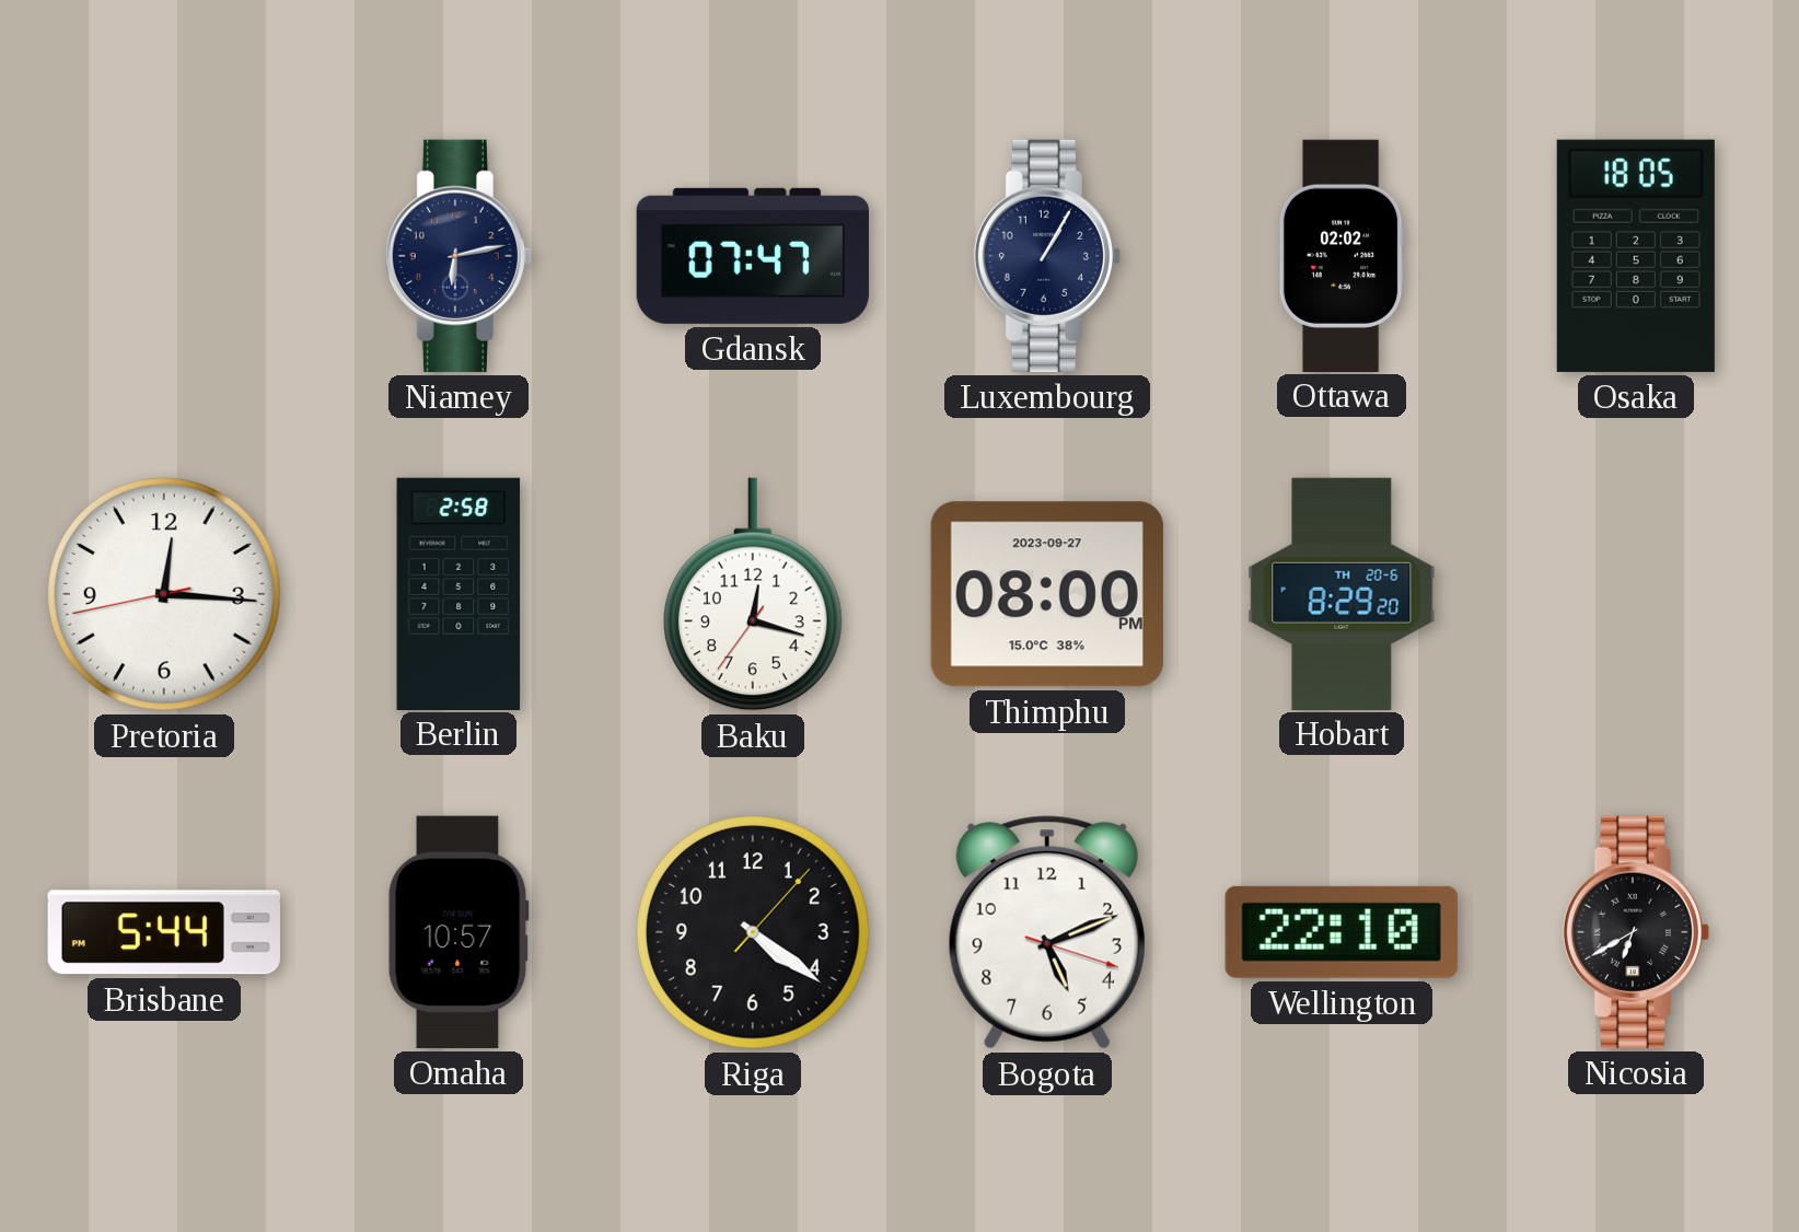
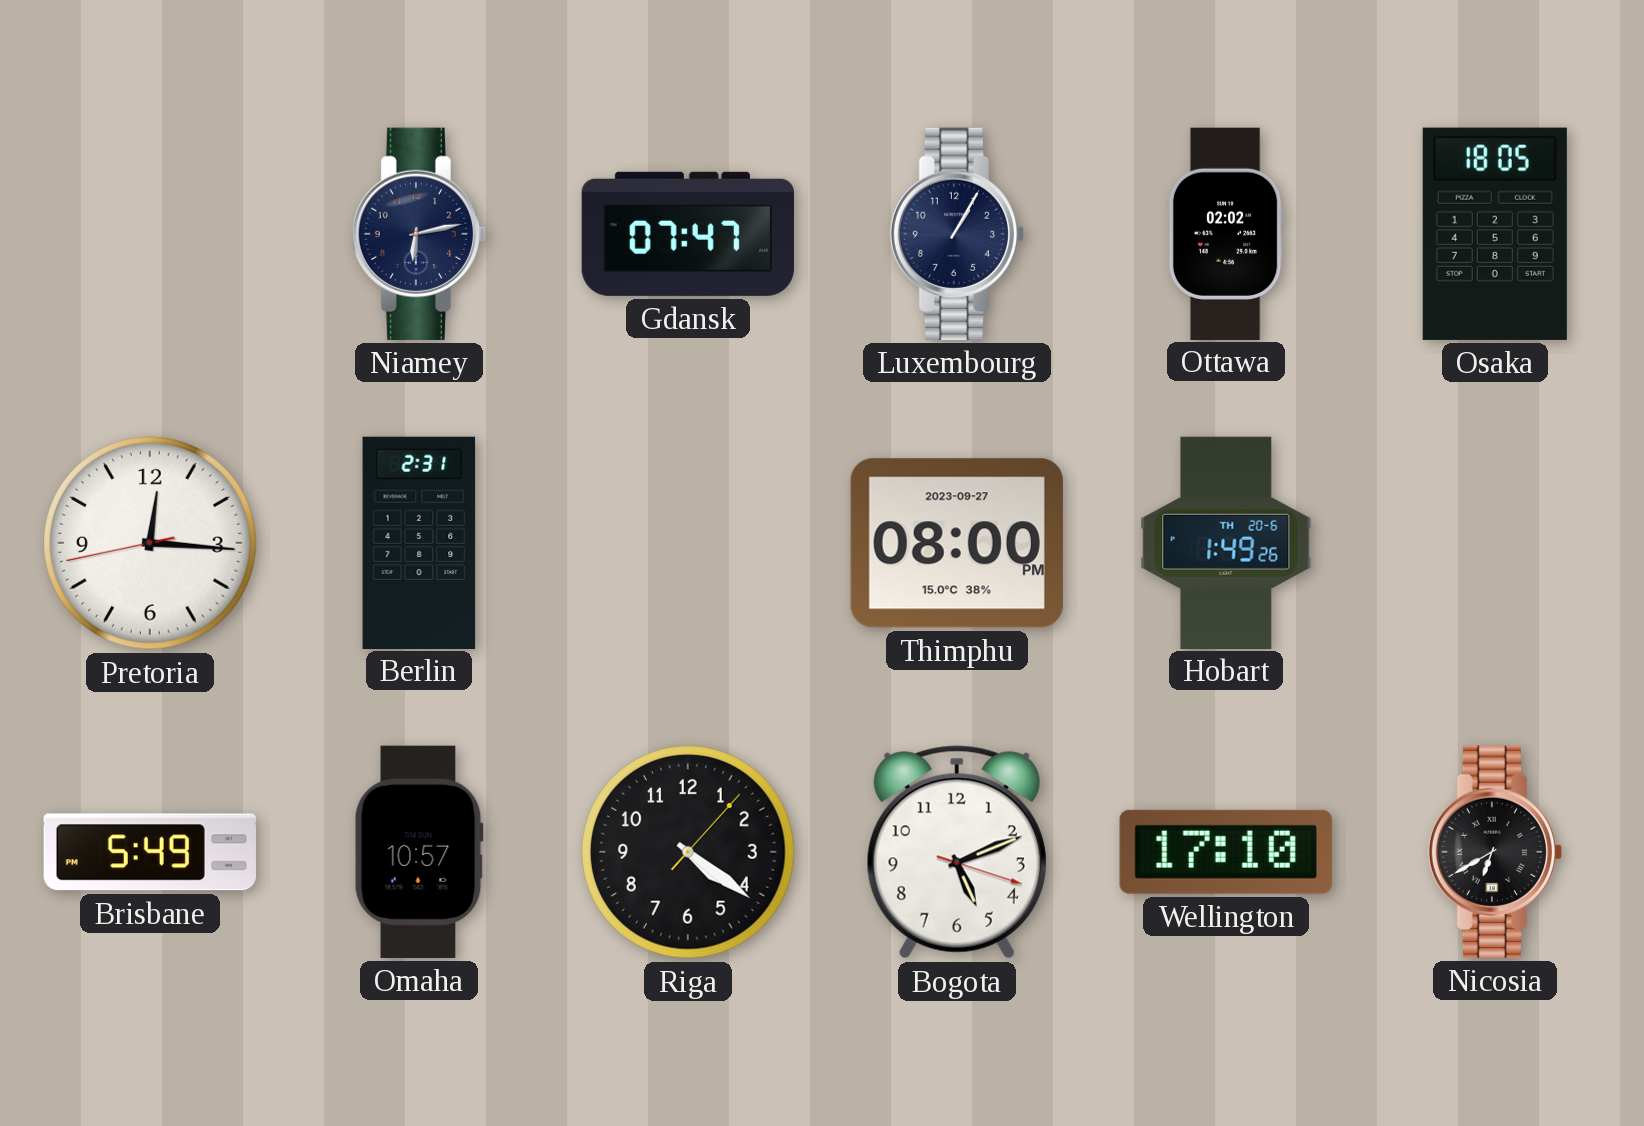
Berlin: 2:58 -> 2:31 (419, 542)
Baku: 12:17 -> none (753, 594)
Hobart: 8:29 -> 1:49 (1226, 542)
Brisbane: 5:44 -> 5:49 (150, 852)
Wellington: 22:10 -> 17:10 (1226, 852)
